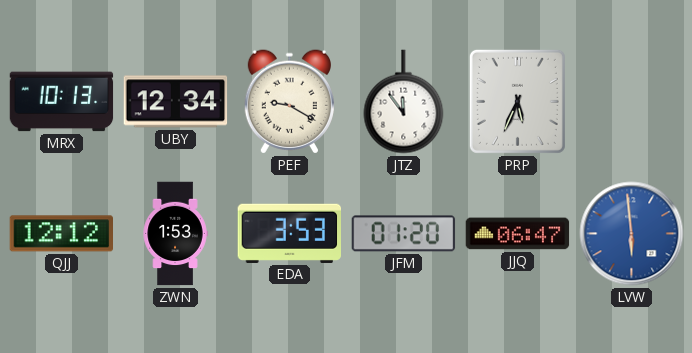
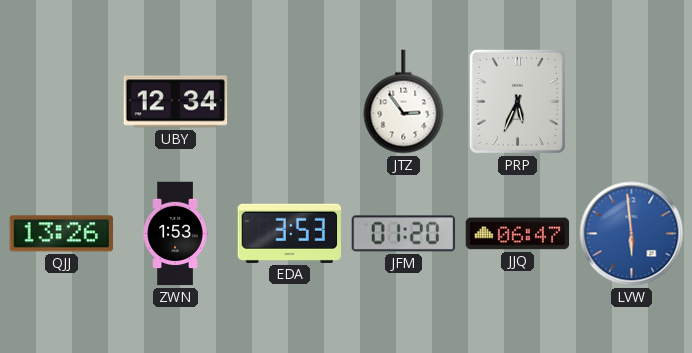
MRX: 10:13 -> none (62, 102)
PEF: 9:20 -> none (289, 102)
JTZ: 11:54 -> 2:54 (404, 102)
QJJ: 12:12 -> 13:26 (62, 234)
